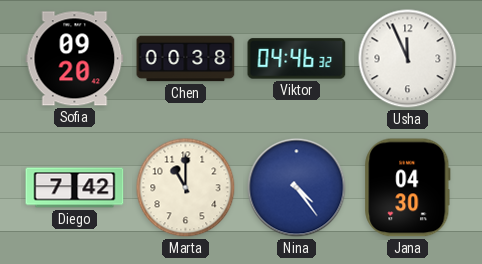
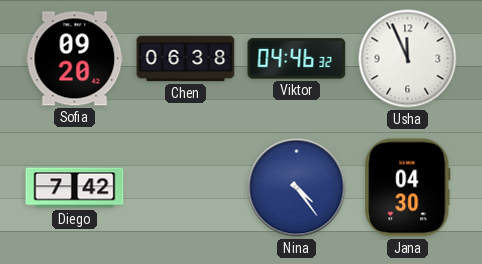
Chen: 00:38 -> 06:38 (186, 59)
Marta: 11:00 -> none (186, 188)
